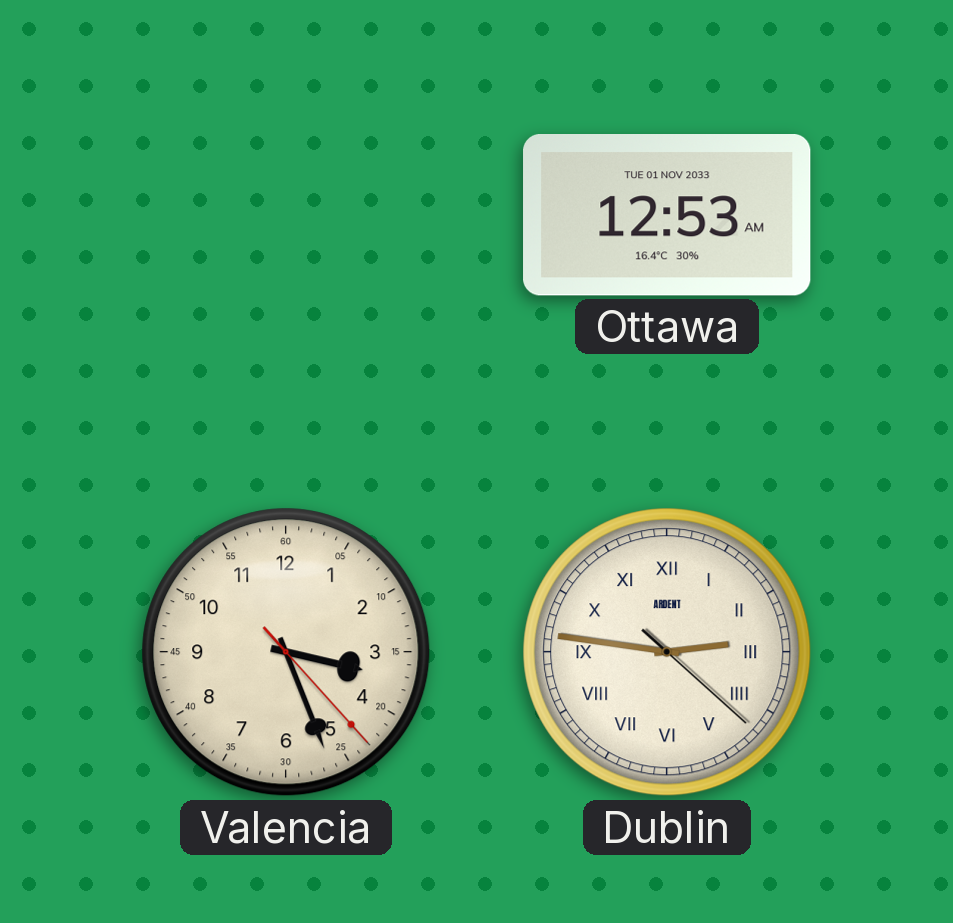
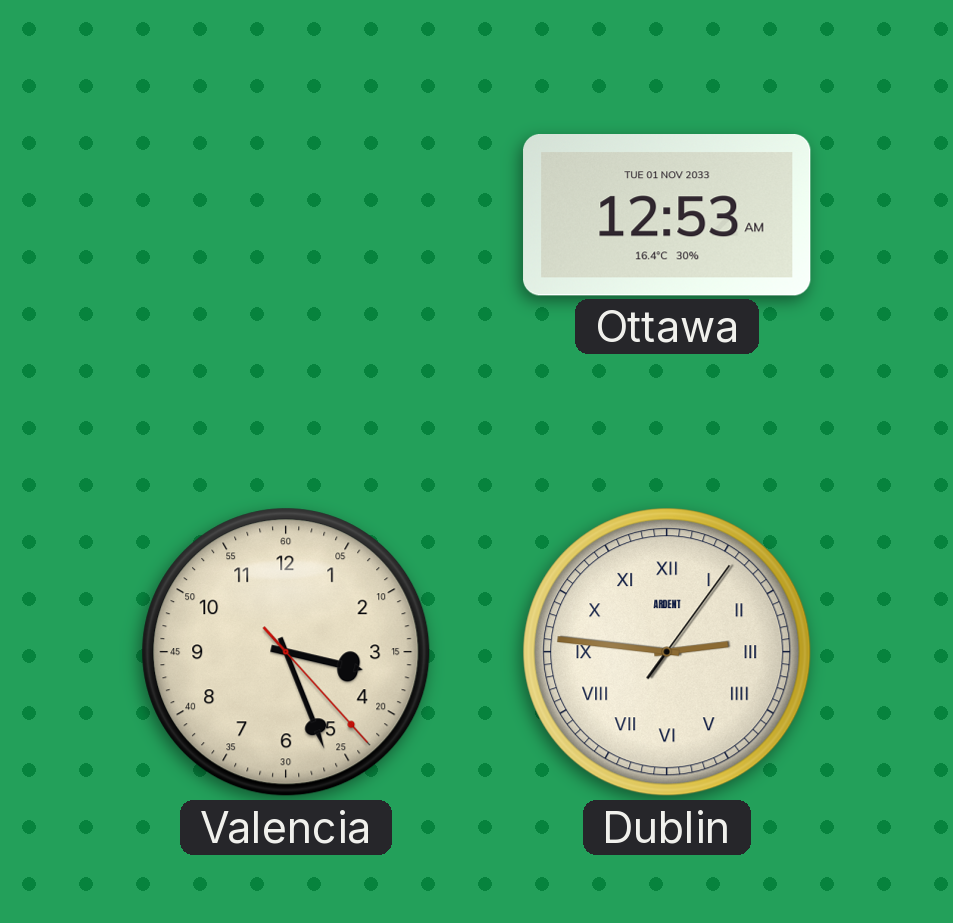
Dublin: 2:46:22 -> 2:46:06 (667, 652)
